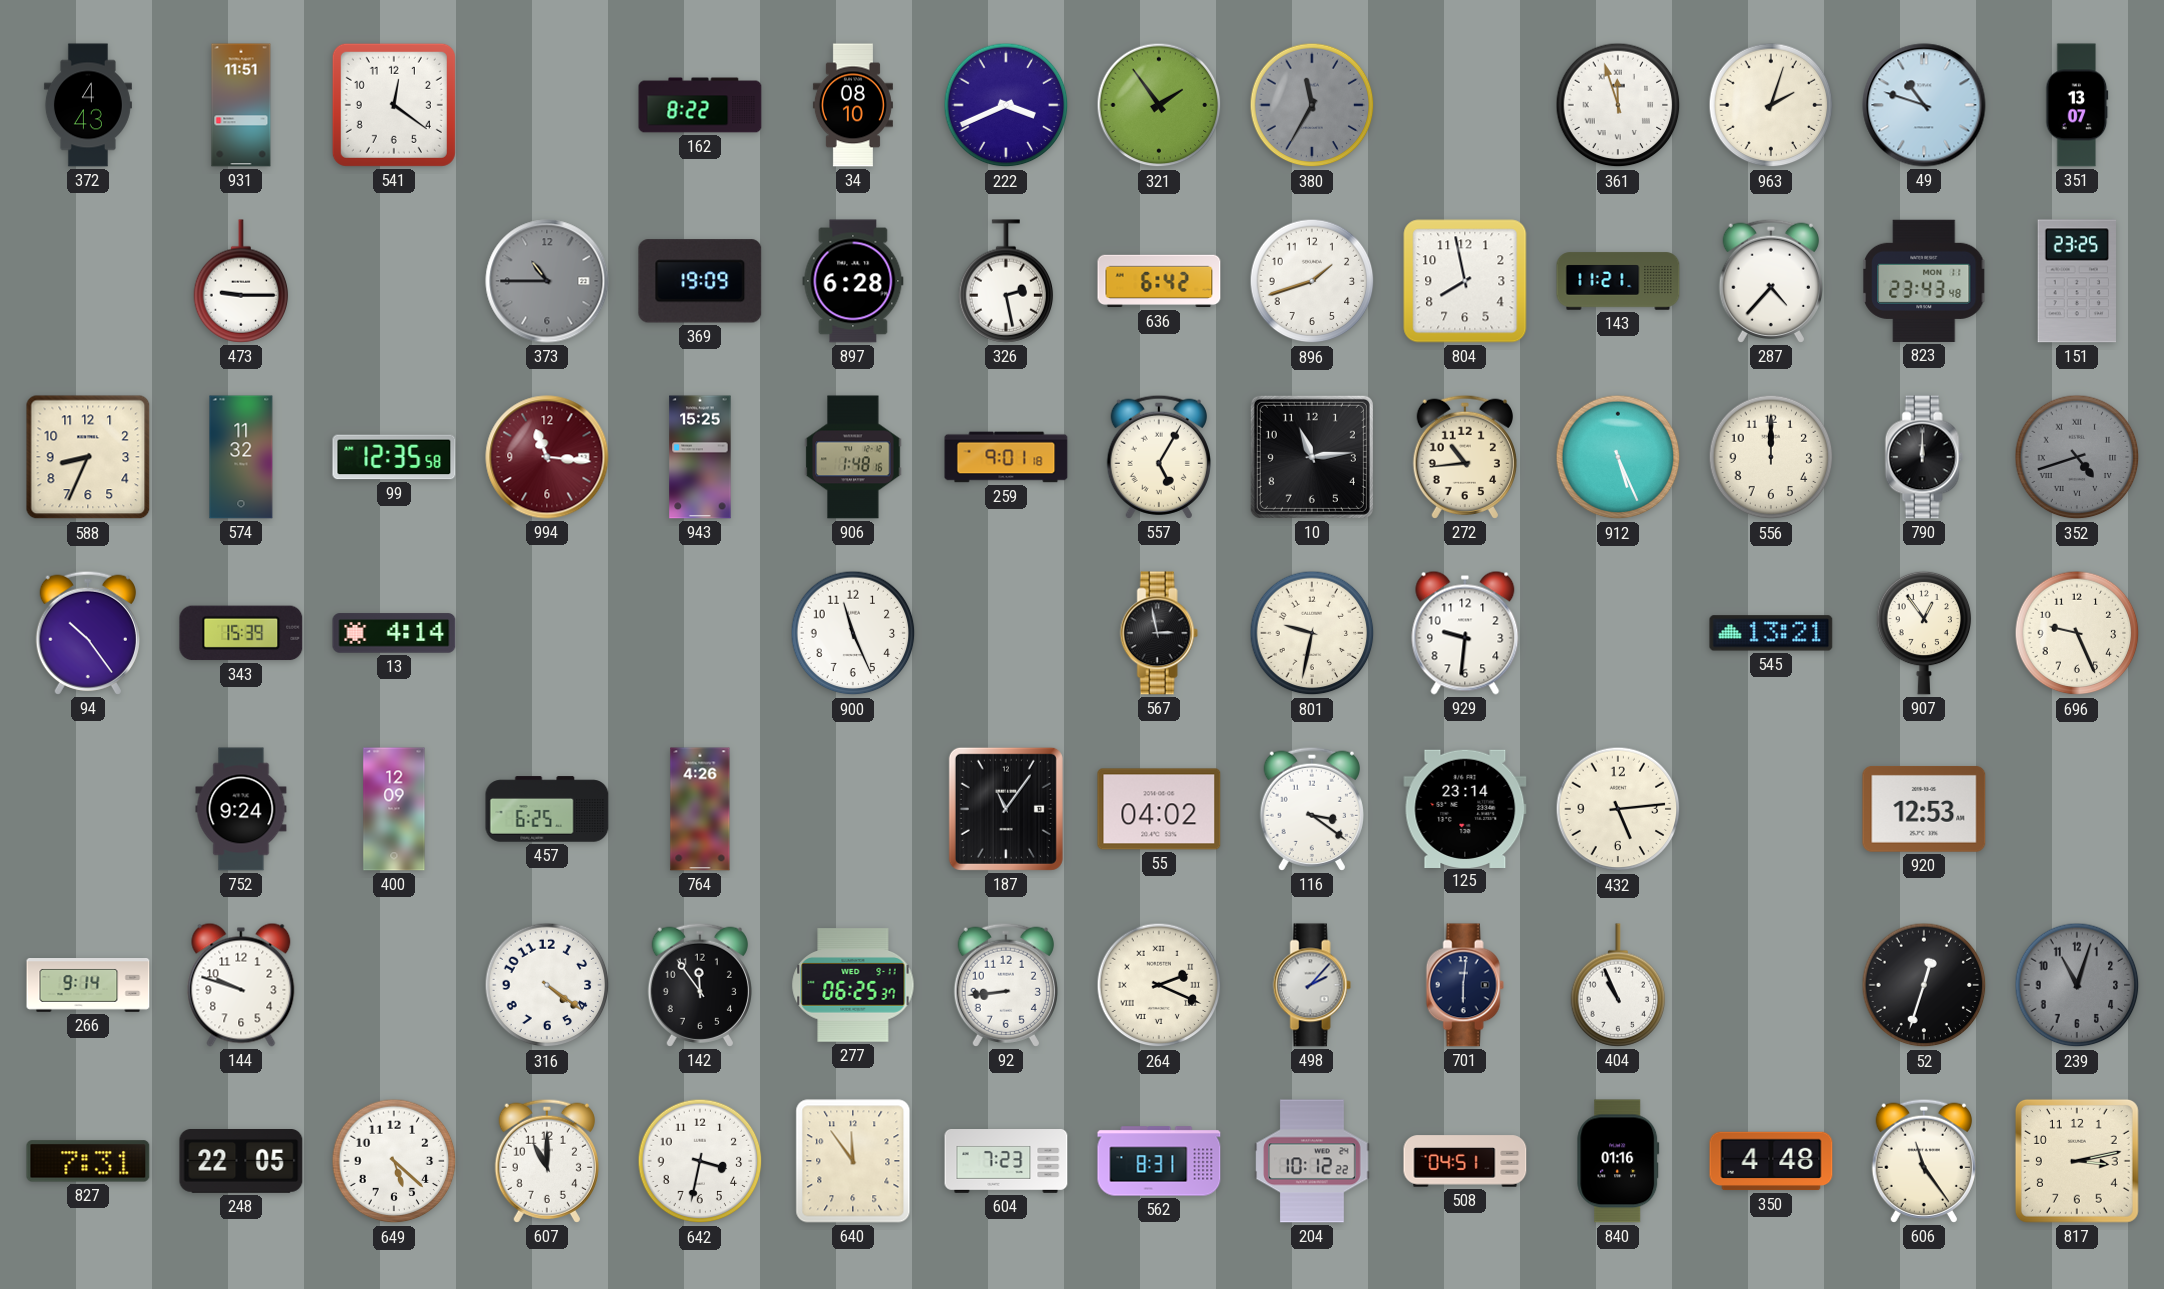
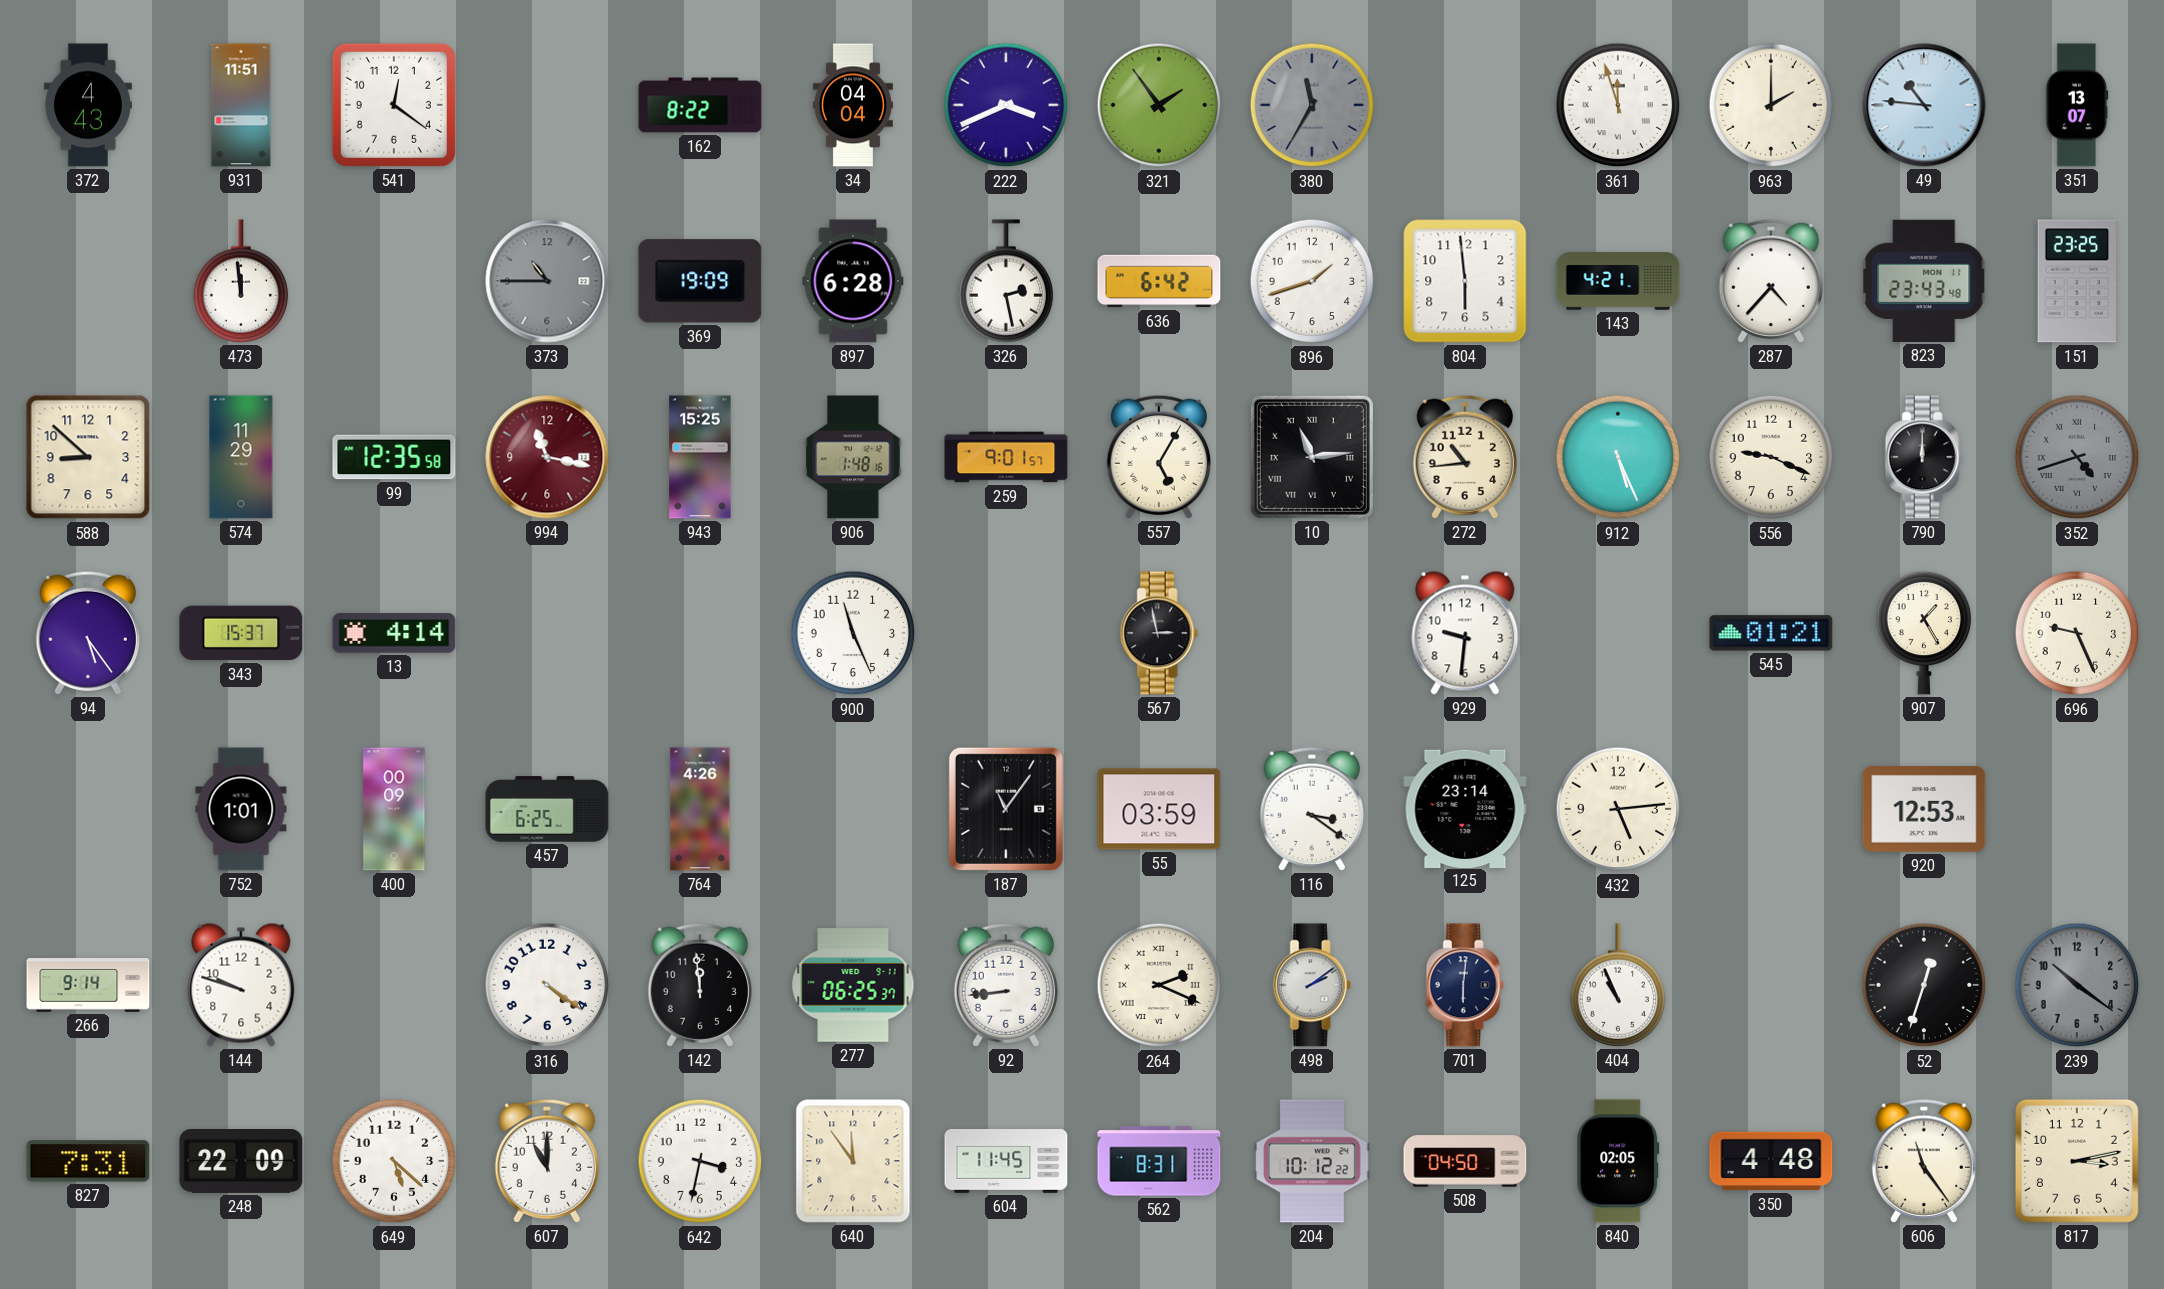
34: 08:10 -> 04:04 (853, 105)
963: 2:03 -> 2:00 (1771, 105)
49: 10:48 -> 10:46 (1924, 105)
473: 9:15 -> 11:59 (241, 281)
804: 7:58 -> 5:59 (1465, 281)
143: 11:21 -> 4:21 (1618, 281)
588: 8:34 -> 8:52 (88, 457)
574: 11:32 -> 11:29 (241, 457)
994: 11:16 -> 11:17 (547, 457)
259: 9:01:18 -> 9:01:57 (1006, 457)
10 numerals: Arabic -> Roman (1312, 457)
556: 12:00 -> 9:19 (1771, 457)
94: 10:24 -> 5:24 (88, 633)
343: 15:39 -> 15:37 (241, 633)
801: 9:32 -> none (1312, 633)
545: 13:21 -> 01:21 (1771, 633)
907: 12:54 -> 1:25 (1924, 633)
752: 9:24 -> 1:01 (241, 809)
400: 12:09 -> 00:09 (394, 809)
55: 04:02 -> 03:59 (1159, 809)
142: 11:54 -> 11:59 (700, 985)
498: 2:07 -> 2:09 (1312, 985)
239: 11:03 -> 10:21 (2077, 985)
248: 22:05 -> 22:09 (241, 1162)
604: 7:23 -> 11:45 (1006, 1162)
508: 04:51 -> 04:50 (1465, 1161)
840: 01:16 -> 02:05 (1618, 1161)
